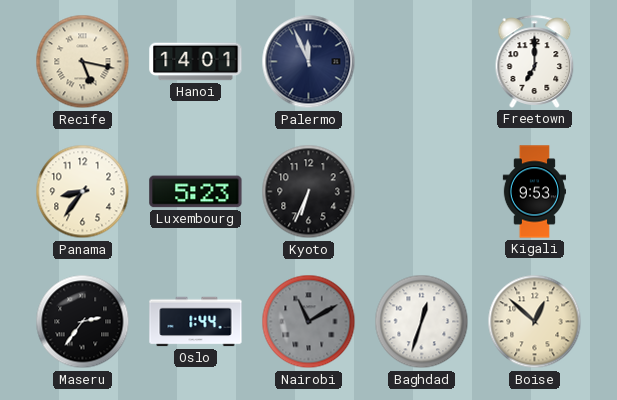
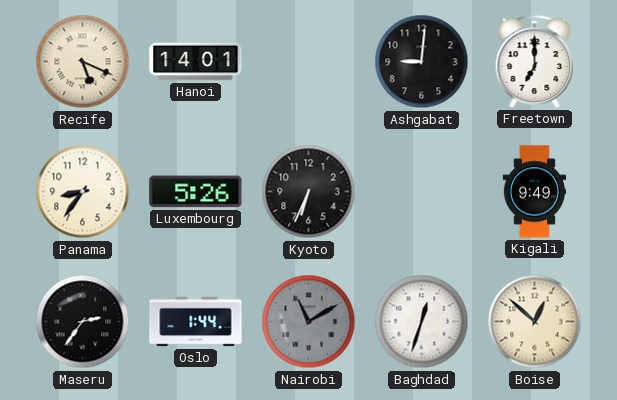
Recife: 5:17 -> 5:19 (83, 62)
Palermo: 11:56 -> none (309, 62)
Ashgabat: none -> 9:01 (422, 62)
Luxembourg: 5:23 -> 5:26 (196, 192)
Kigali: 9:53 -> 9:49 (535, 192)
